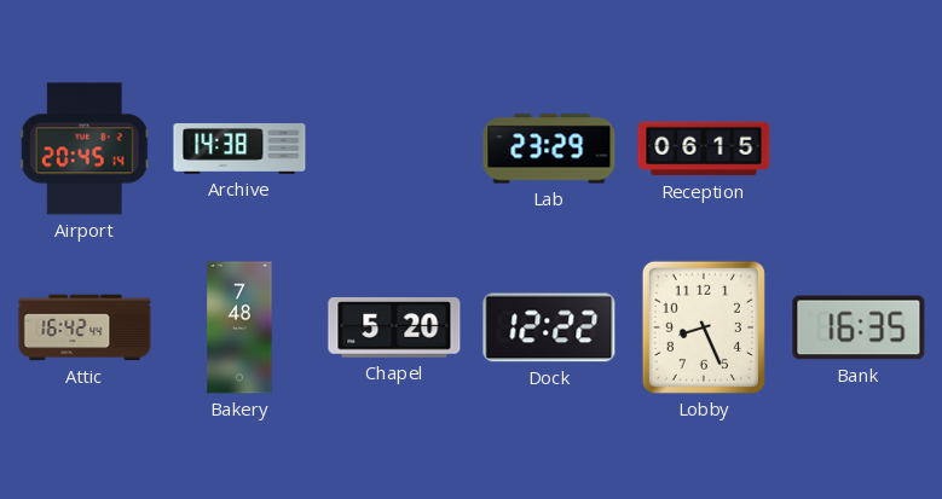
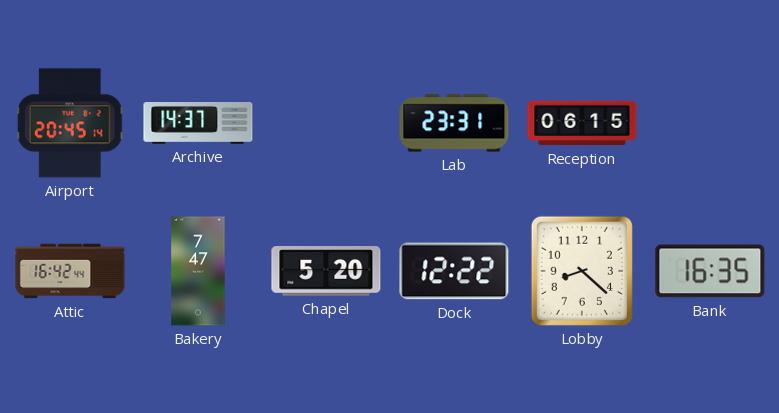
Archive: 14:38 -> 14:37 (198, 124)
Lab: 23:29 -> 23:31 (454, 123)
Bakery: 7:48 -> 7:47 (198, 271)
Lobby: 8:26 -> 8:22 (582, 271)
